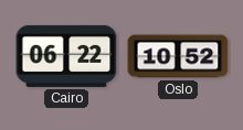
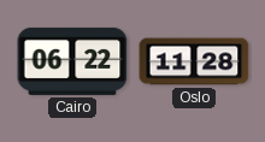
Oslo: 10:52 -> 11:28 (194, 61)
